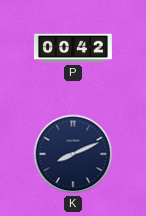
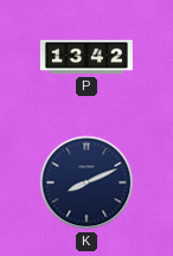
P: 00:42 -> 13:42 (86, 57)
